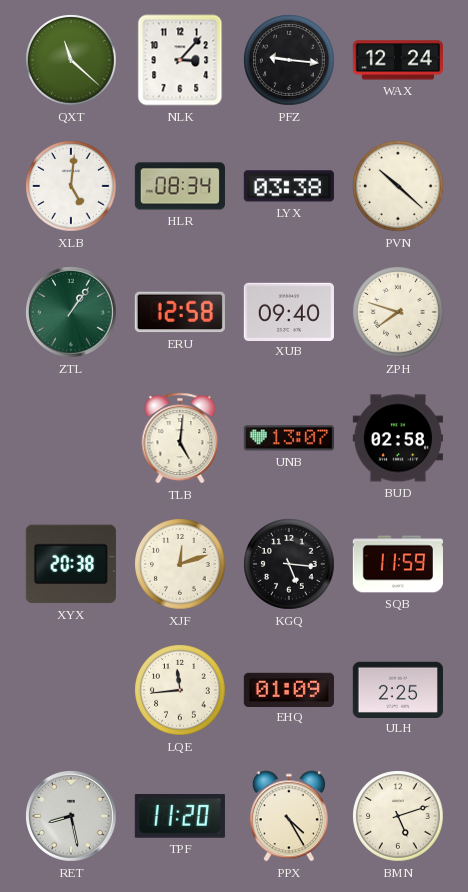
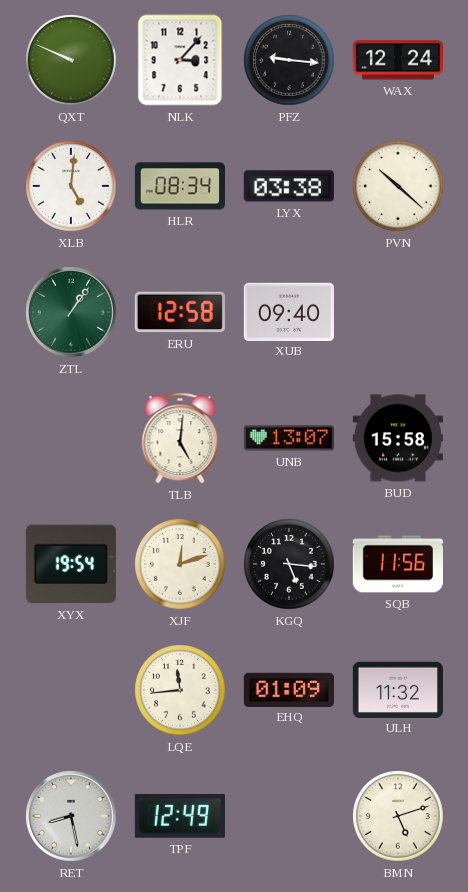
QXT: 11:22 -> 9:49 (71, 60)
ZPH: 7:48 -> none (398, 312)
BUD: 02:58 -> 15:58 (398, 438)
XYX: 20:38 -> 19:54 (71, 564)
SQB: 11:59 -> 11:56 (398, 564)
ULH: 2:25 -> 11:32 (398, 689)
TPF: 11:20 -> 12:49 (180, 817)
PPX: 4:25 -> none (289, 816)
